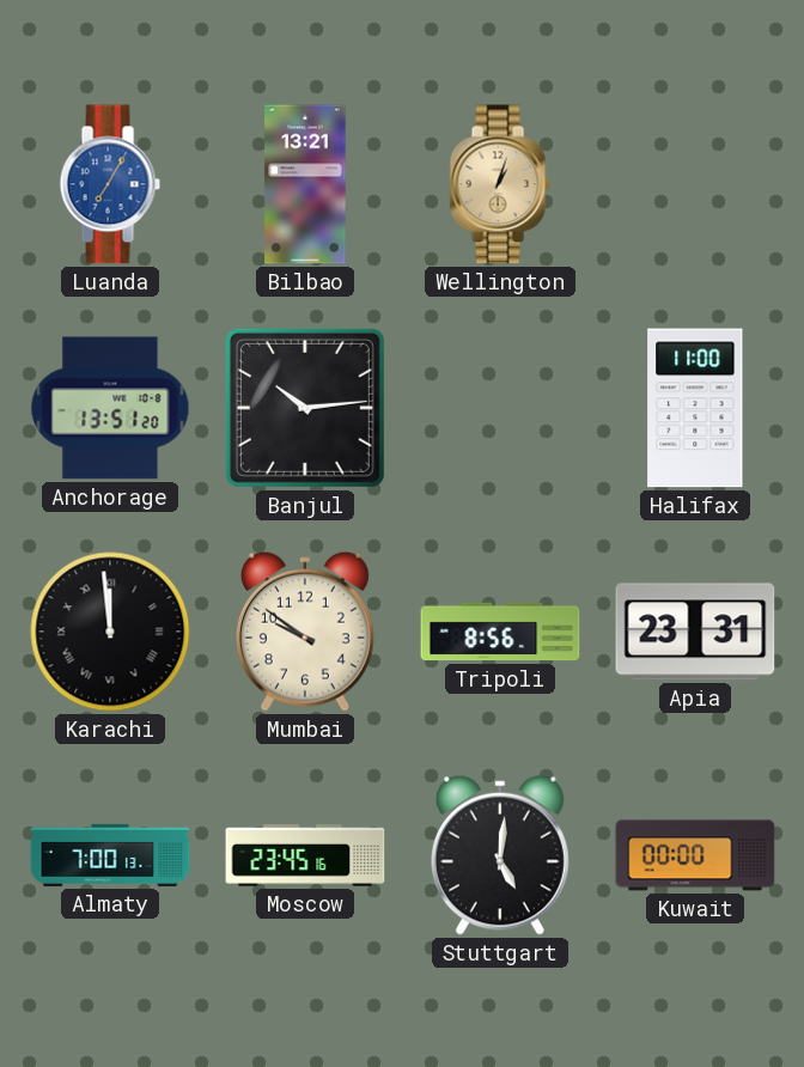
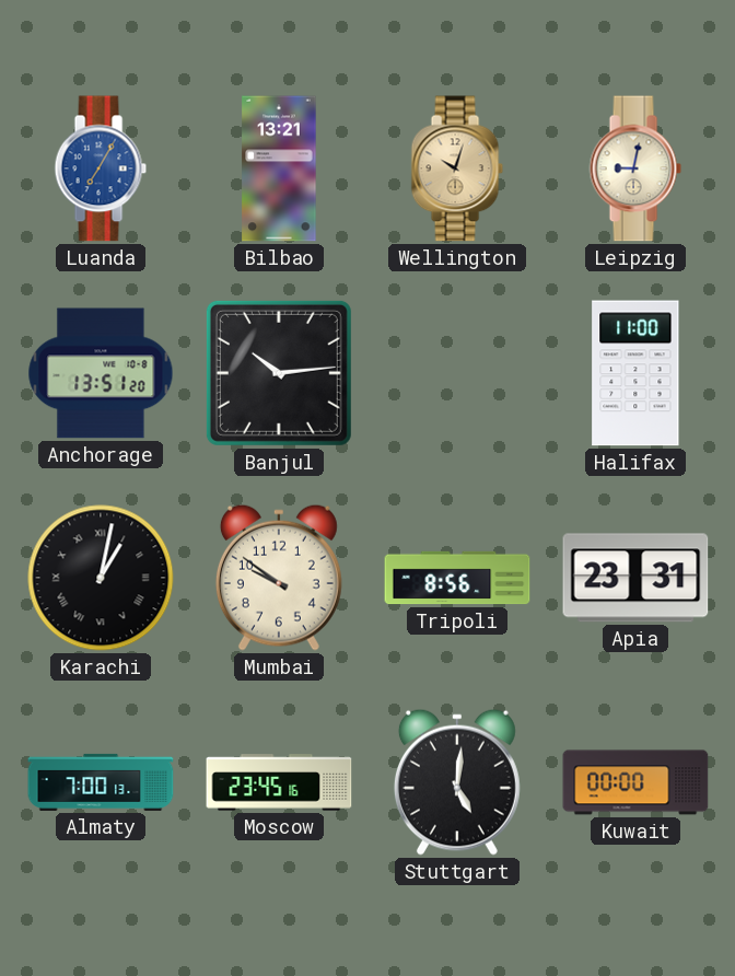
Wellington: 1:03 -> 10:03 (457, 169)
Leipzig: none -> 9:02 (635, 169)
Karachi: 11:59 -> 1:02 (101, 578)
